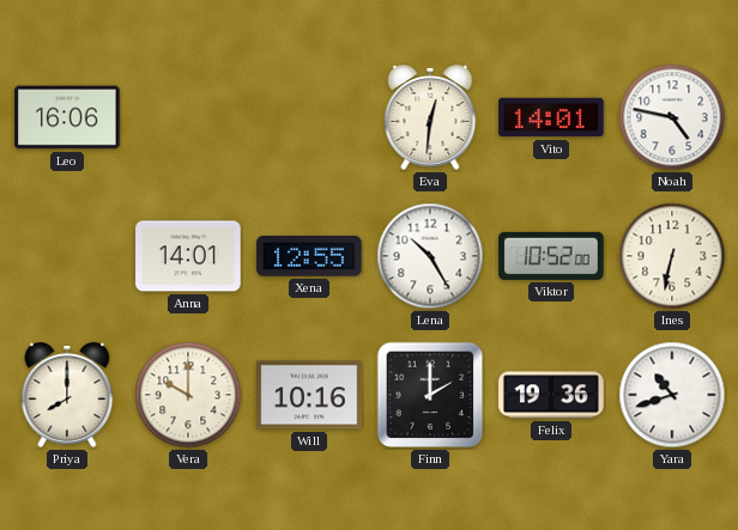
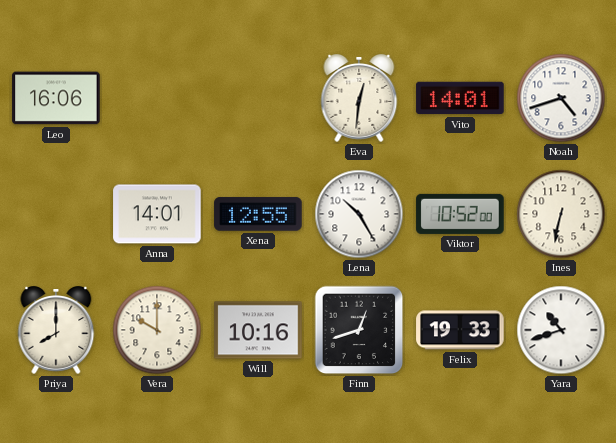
Noah: 4:47 -> 4:42 (561, 98)
Finn: 2:00 -> 12:42 (359, 330)
Felix: 19:36 -> 19:33 (460, 330)
